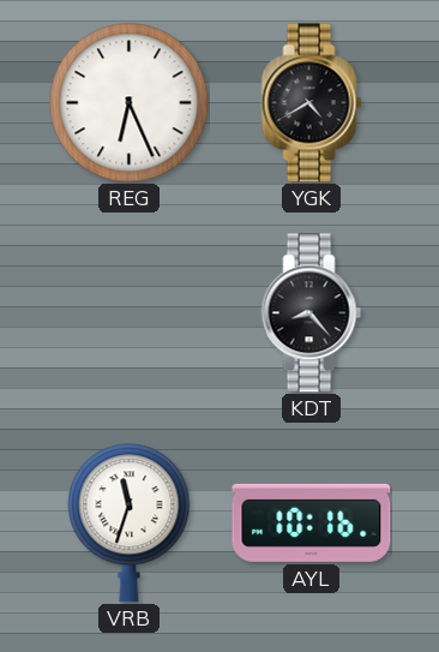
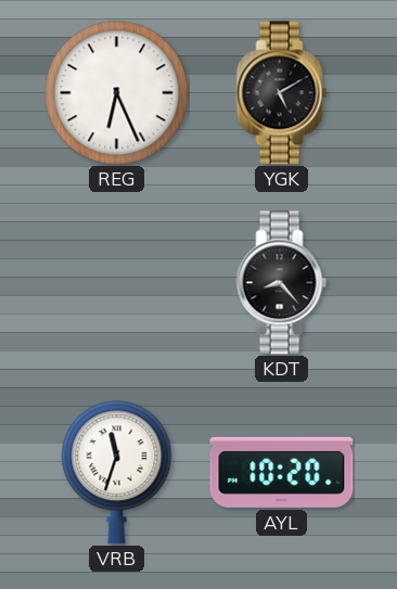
YGK: 4:40 -> 5:10 (282, 93)
AYL: 10:16 -> 10:20 (282, 472)
